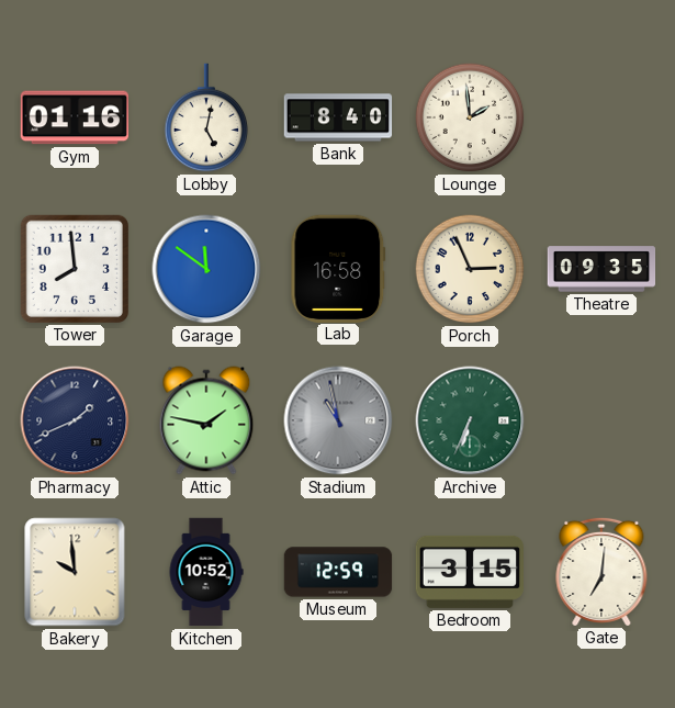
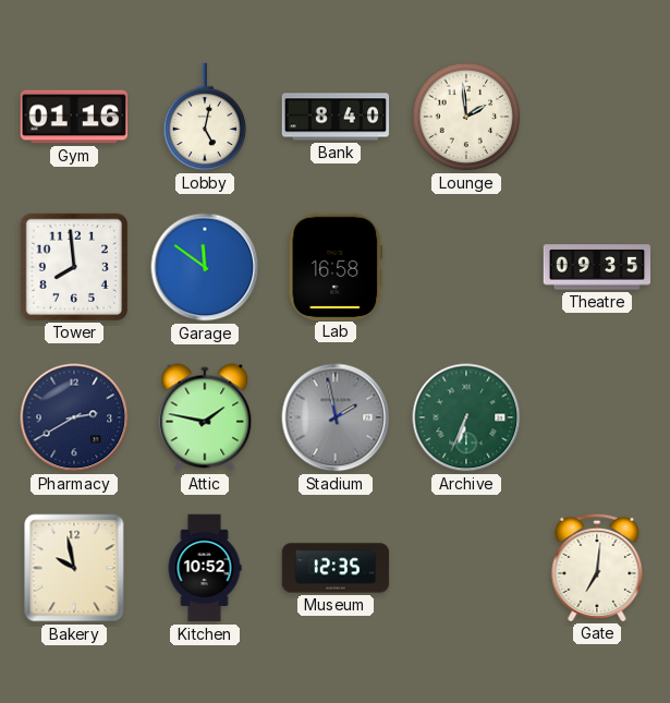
Porch: 2:56 -> none (470, 269)
Pharmacy: 1:41 -> 2:40 (74, 417)
Stadium: 10:58 -> 1:58 (336, 417)
Bakery: 9:59 -> 9:58 (74, 568)
Museum: 12:59 -> 12:35 (336, 568)
Bedroom: 3:15 -> none (470, 572)
